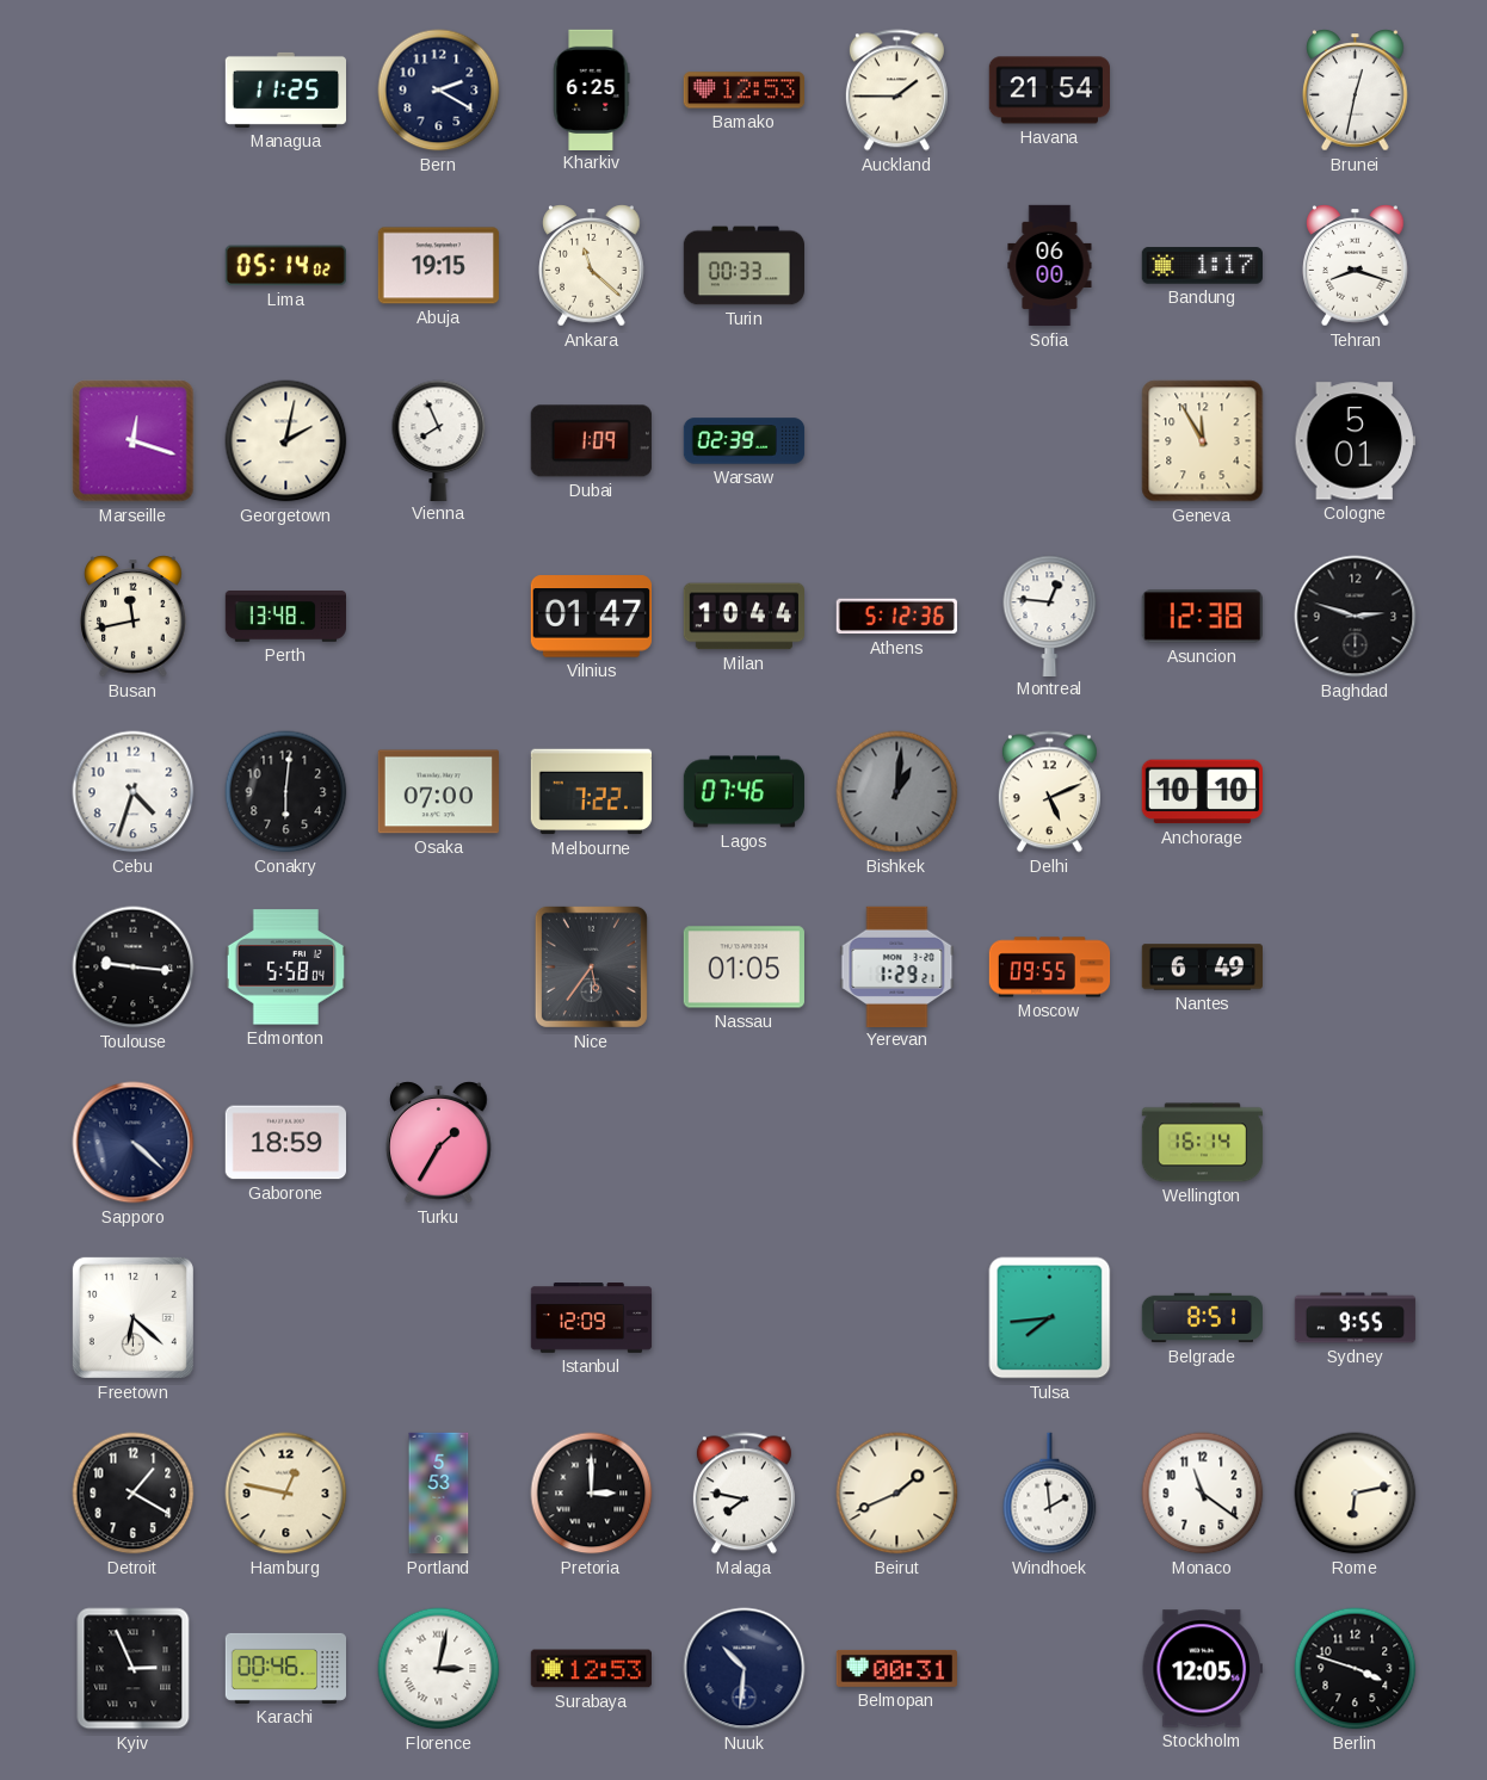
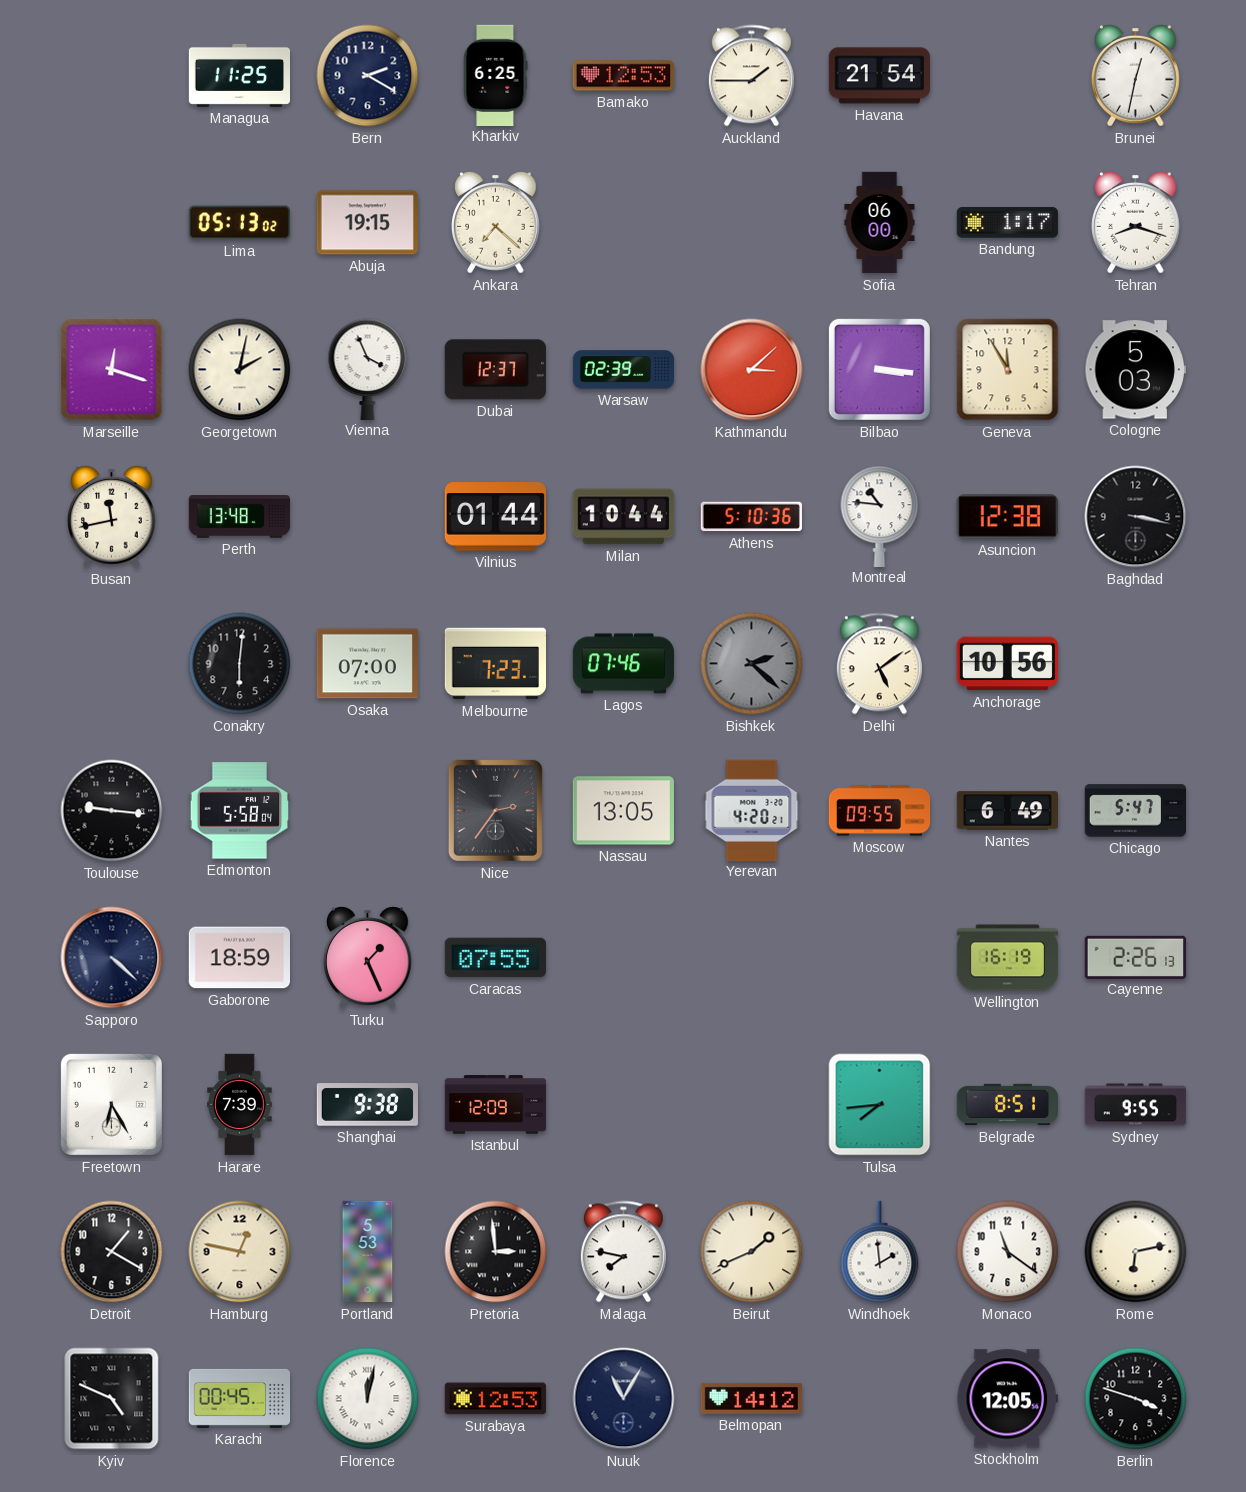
Lima: 05:14 -> 05:13 (239, 223)
Ankara: 11:22 -> 7:22 (496, 223)
Turin: 00:33 -> none (745, 266)
Vienna: 7:56 -> 3:56 (368, 369)
Dubai: 1:09 -> 12:37 (495, 370)
Kathmandu: none -> 3:08 (752, 370)
Bilbao: none -> 3:16 (879, 369)
Cologne: 5:01 -> 5:03 (1135, 370)
Vilnius: 01:47 -> 01:44 (495, 517)
Athens: 5:12 -> 5:10 (751, 517)
Montreal: 12:46 -> 10:46 (880, 516)
Baghdad: 2:48 -> 3:17 (1136, 517)
Cebu: 4:33 -> none (134, 792)
Melbourne: 7:22 -> 7:23 (495, 664)
Bishkek: 1:01 -> 2:22 (752, 664)
Delhi: 5:11 -> 5:09 (879, 664)
Anchorage: 10:10 -> 10:56 (1007, 664)
Nice: 5:36 -> 2:36 (495, 810)
Nassau: 01:05 -> 13:05 (623, 811)
Yerevan: 1:29 -> 4:20 (752, 810)
Chicago: none -> 5:47 (1135, 811)
Turku: 1:35 -> 1:26 (368, 958)
Caracas: none -> 07:55 (495, 958)
Wellington: 16:14 -> 16:19 (1008, 958)
Cayenne: none -> 2:26 (1135, 957)
Freetown: 6:22 -> 6:25 (111, 1104)
Harare: none -> 7:39 (240, 1105)
Shanghai: none -> 9:38 (367, 1105)
Pretoria: 3:00 -> 2:59 (496, 1252)
Kyiv: 2:56 -> 4:49 (112, 1399)
Karachi: 00:46 -> 00:45 (240, 1398)
Florence: 3:02 -> 12:02 (368, 1399)
Nuuk: 10:31 -> 11:05 (624, 1399)
Belmopan: 00:31 -> 14:12 (751, 1398)
